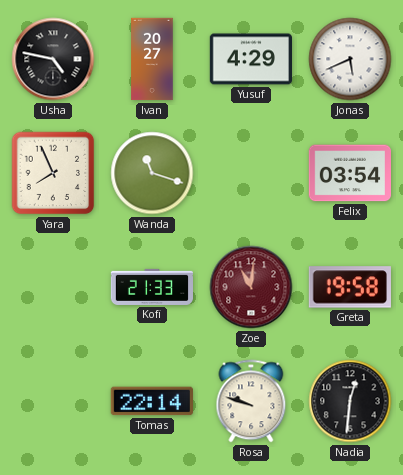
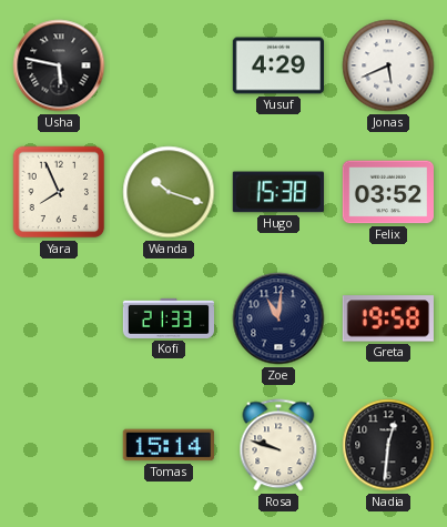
Usha: 4:47 -> 5:47 (59, 65)
Ivan: 20:27 -> none (152, 59)
Wanda: 11:18 -> 10:18 (169, 192)
Hugo: none -> 15:38 (278, 192)
Felix: 03:54 -> 03:52 (387, 192)
Zoe dial: burgundy -> navy (278, 318)
Tomas: 22:14 -> 15:14 (169, 445)
